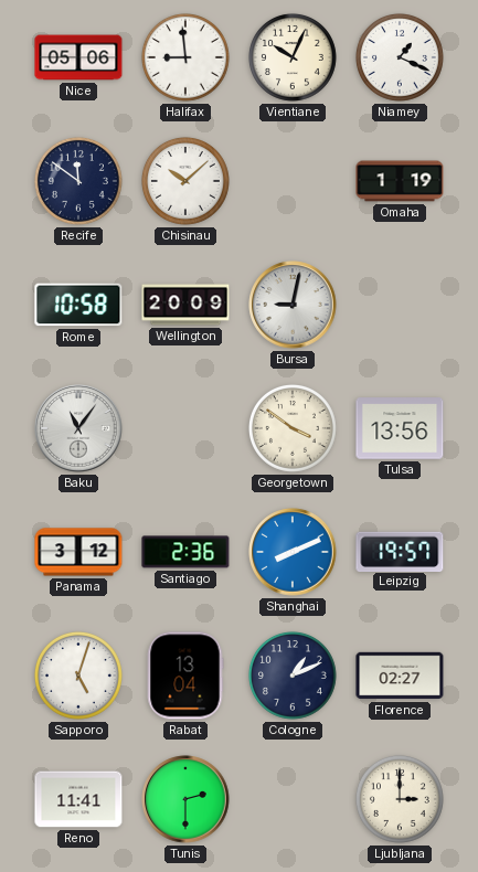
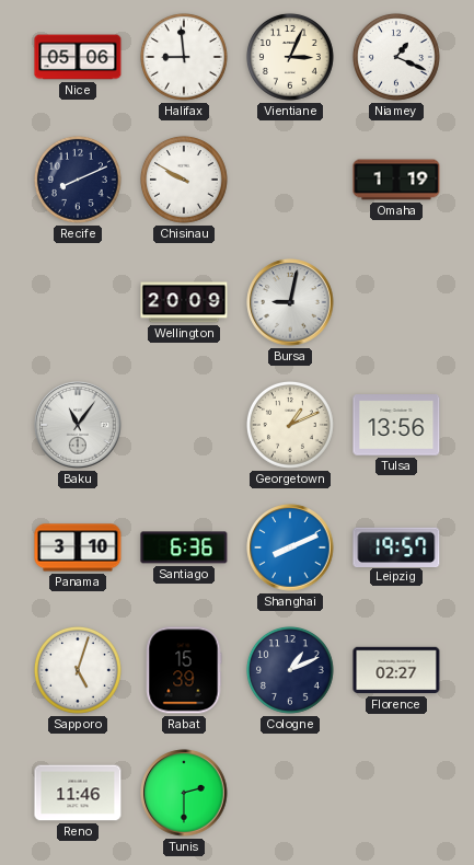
Vientiane: 10:04 -> 3:04 (290, 57)
Recife: 11:51 -> 8:11 (78, 180)
Chisinau: 10:08 -> 9:50 (184, 180)
Rome: 10:58 -> none (78, 305)
Georgetown: 3:51 -> 1:11 (290, 425)
Panama: 3:12 -> 3:10 (78, 547)
Santiago: 2:36 -> 6:36 (184, 547)
Rabat: 13:04 -> 15:39 (184, 670)
Reno: 11:41 -> 11:46 (78, 793)
Ljubljana: 3:00 -> none (400, 799)
